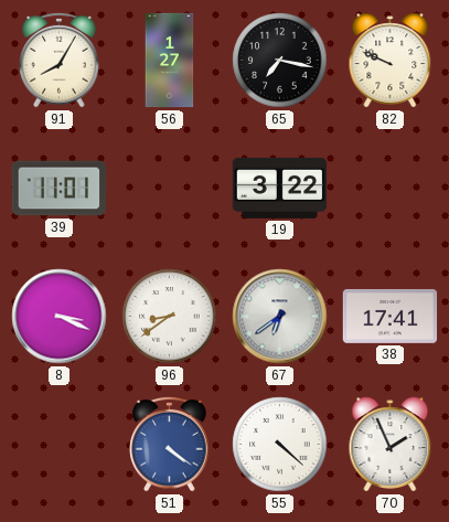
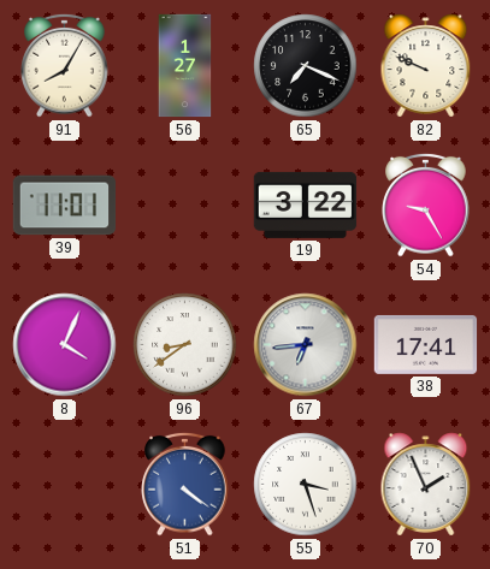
65: 7:17 -> 7:19 (306, 66)
54: none -> 9:25 (426, 205)
8: 3:19 -> 4:04 (65, 345)
67: 6:39 -> 6:44 (306, 345)
55: 4:22 -> 3:27 (306, 485)
